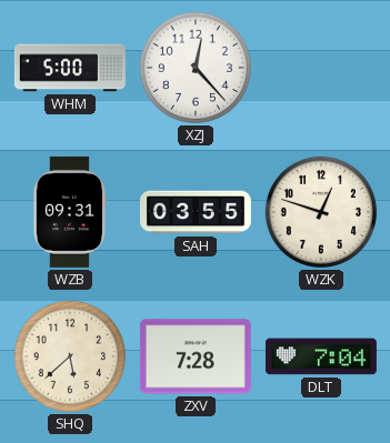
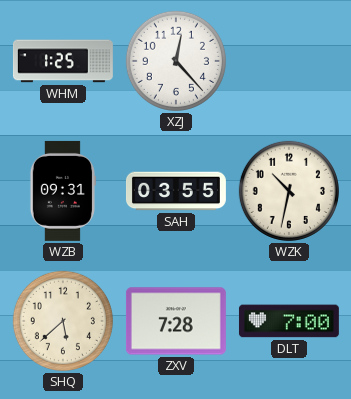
WHM: 5:00 -> 1:25 (63, 61)
WZK: 12:48 -> 10:32 (289, 191)
DLT: 7:04 -> 7:00 (289, 321)
